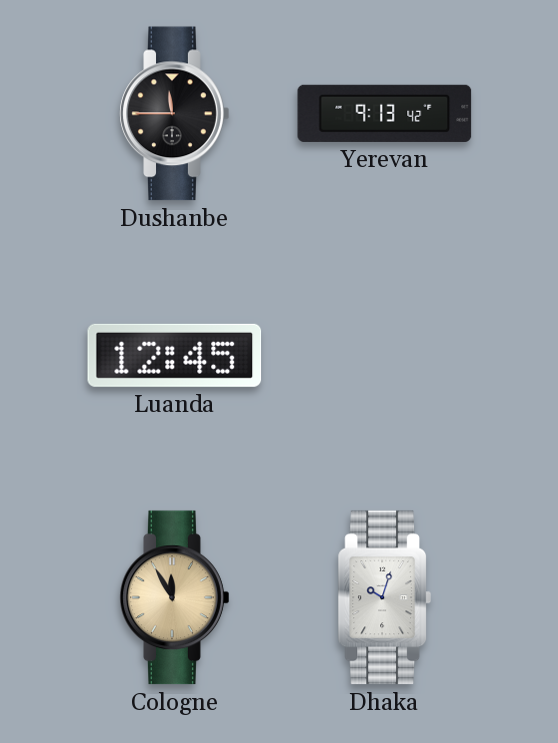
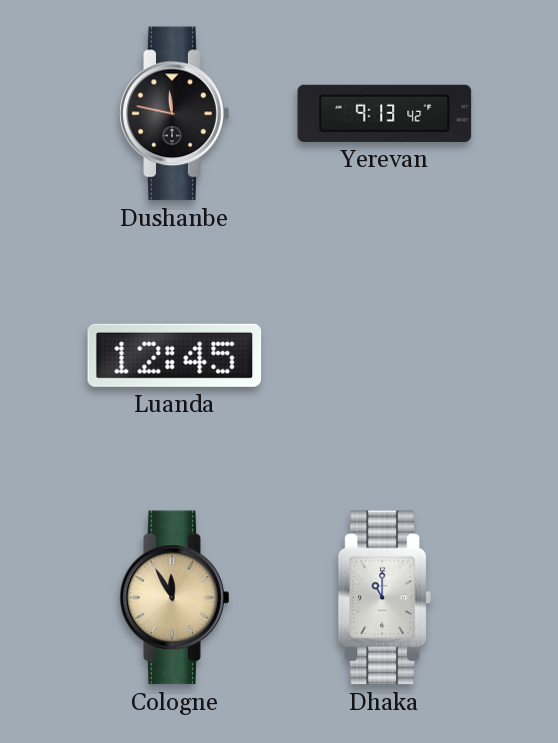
Dushanbe: 11:45 -> 11:47 (175, 114)
Dhaka: 10:03 -> 11:00 (384, 598)
